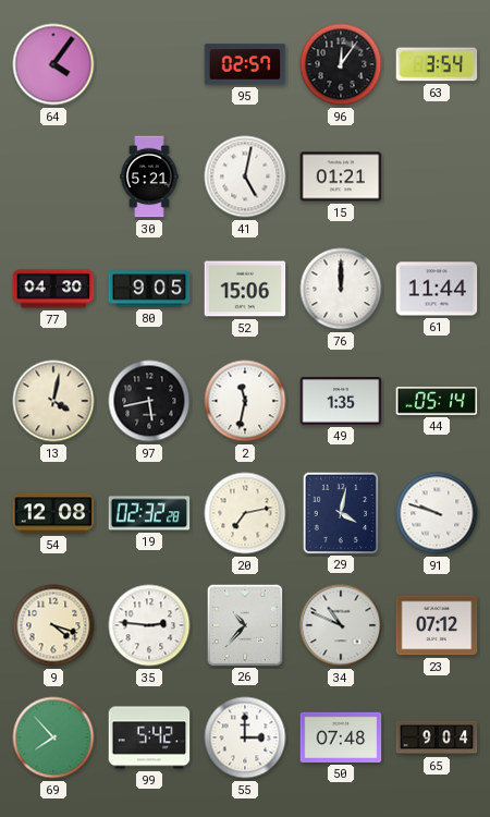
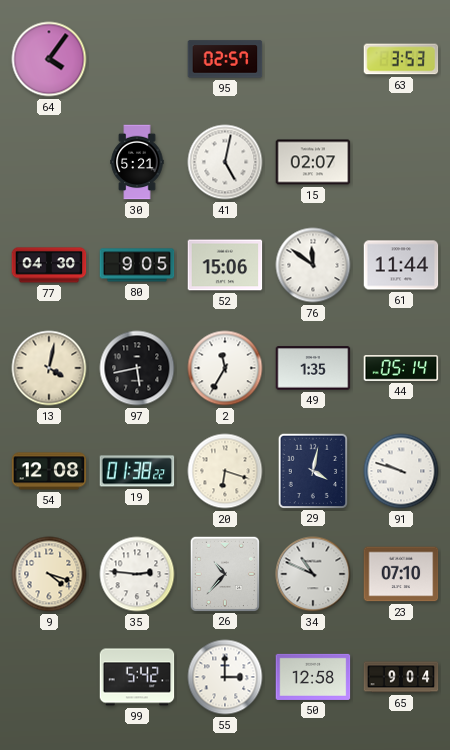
96: 12:06 -> none (341, 64)
63: 3:54 -> 3:53 (401, 59)
15: 01:21 -> 02:07 (313, 162)
76: 12:00 -> 11:51 (313, 265)
2: 11:32 -> 11:35 (225, 368)
19: 02:32 -> 01:38 (137, 471)
20: 7:13 -> 6:18 (225, 471)
23: 07:12 -> 07:10 (401, 574)
69: 7:53 -> none (53, 737)
50: 07:48 -> 12:58 (313, 677)
